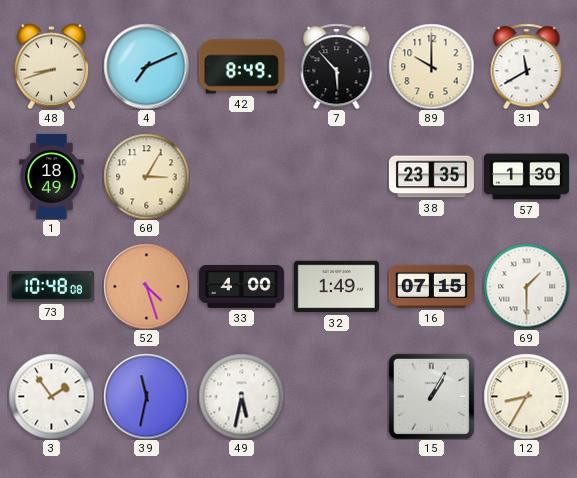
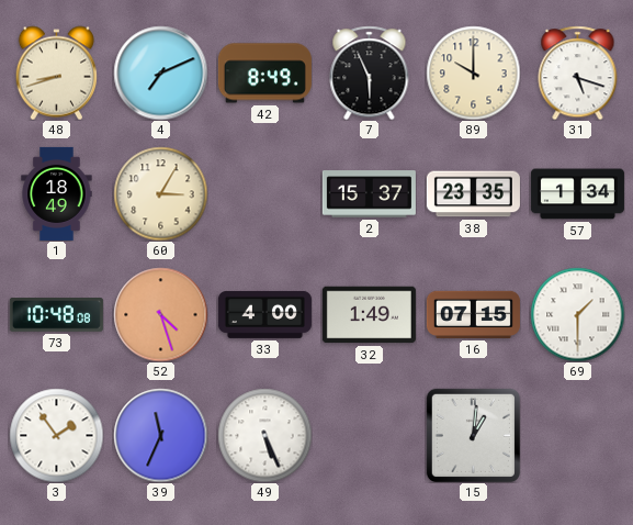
7: 5:53 -> 5:56 (370, 72)
31: 11:40 -> 5:18 (578, 72)
2: none -> 15:37 (369, 194)
57: 1:30 -> 1:34 (577, 194)
39: 11:32 -> 11:34 (160, 435)
49: 5:32 -> 5:26 (264, 435)
15: 1:05 -> 1:01 (473, 435)
12: 8:35 -> none (526, 396)
